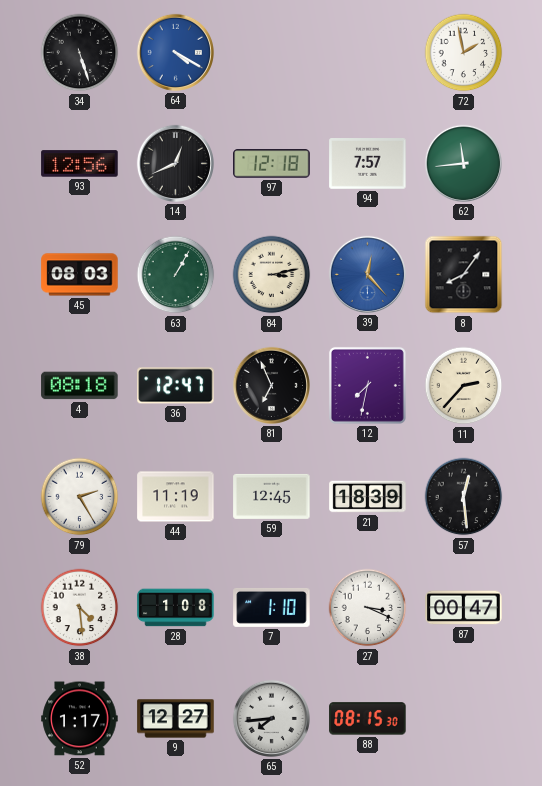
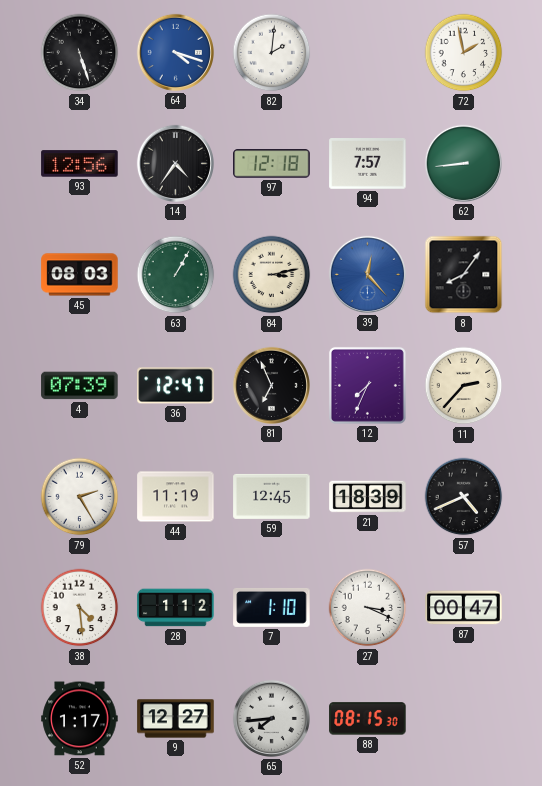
64: 4:20 -> 4:18 (175, 52)
82: none -> 2:01 (272, 53)
14: 12:41 -> 4:36 (175, 163)
62: 11:44 -> 8:44 (463, 163)
4: 08:18 -> 07:39 (80, 386)
12: 7:32 -> 7:34 (367, 385)
57: 12:29 -> 4:41 (464, 497)
28: 1:08 -> 1:12 (176, 608)
